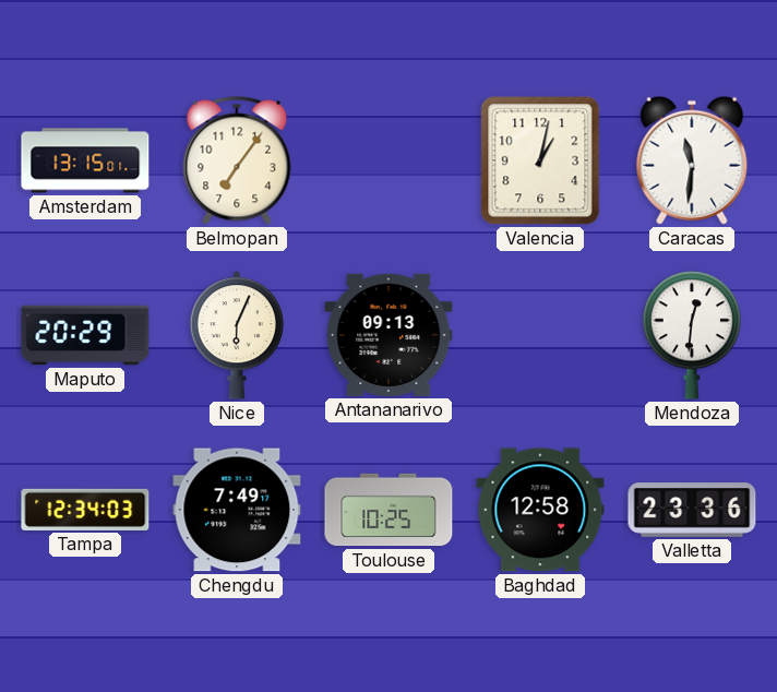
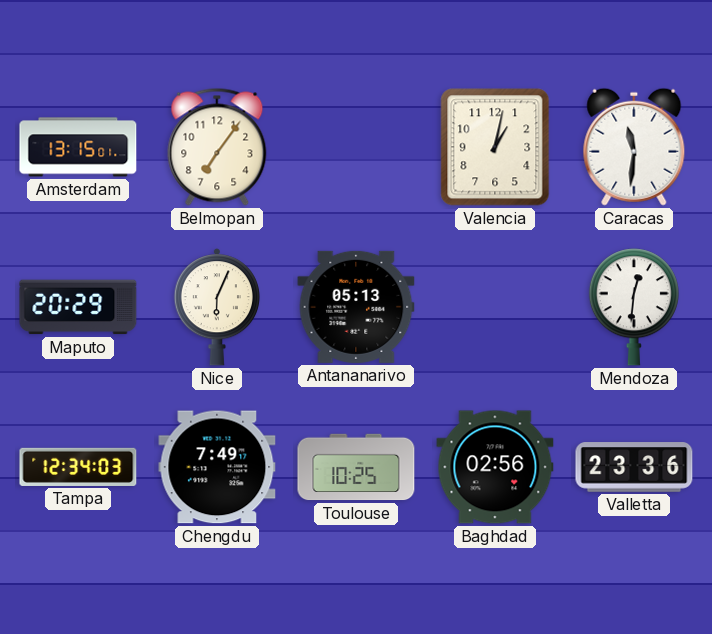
Antananarivo: 09:13 -> 05:13 (356, 307)
Baghdad: 12:58 -> 02:56 (495, 467)
